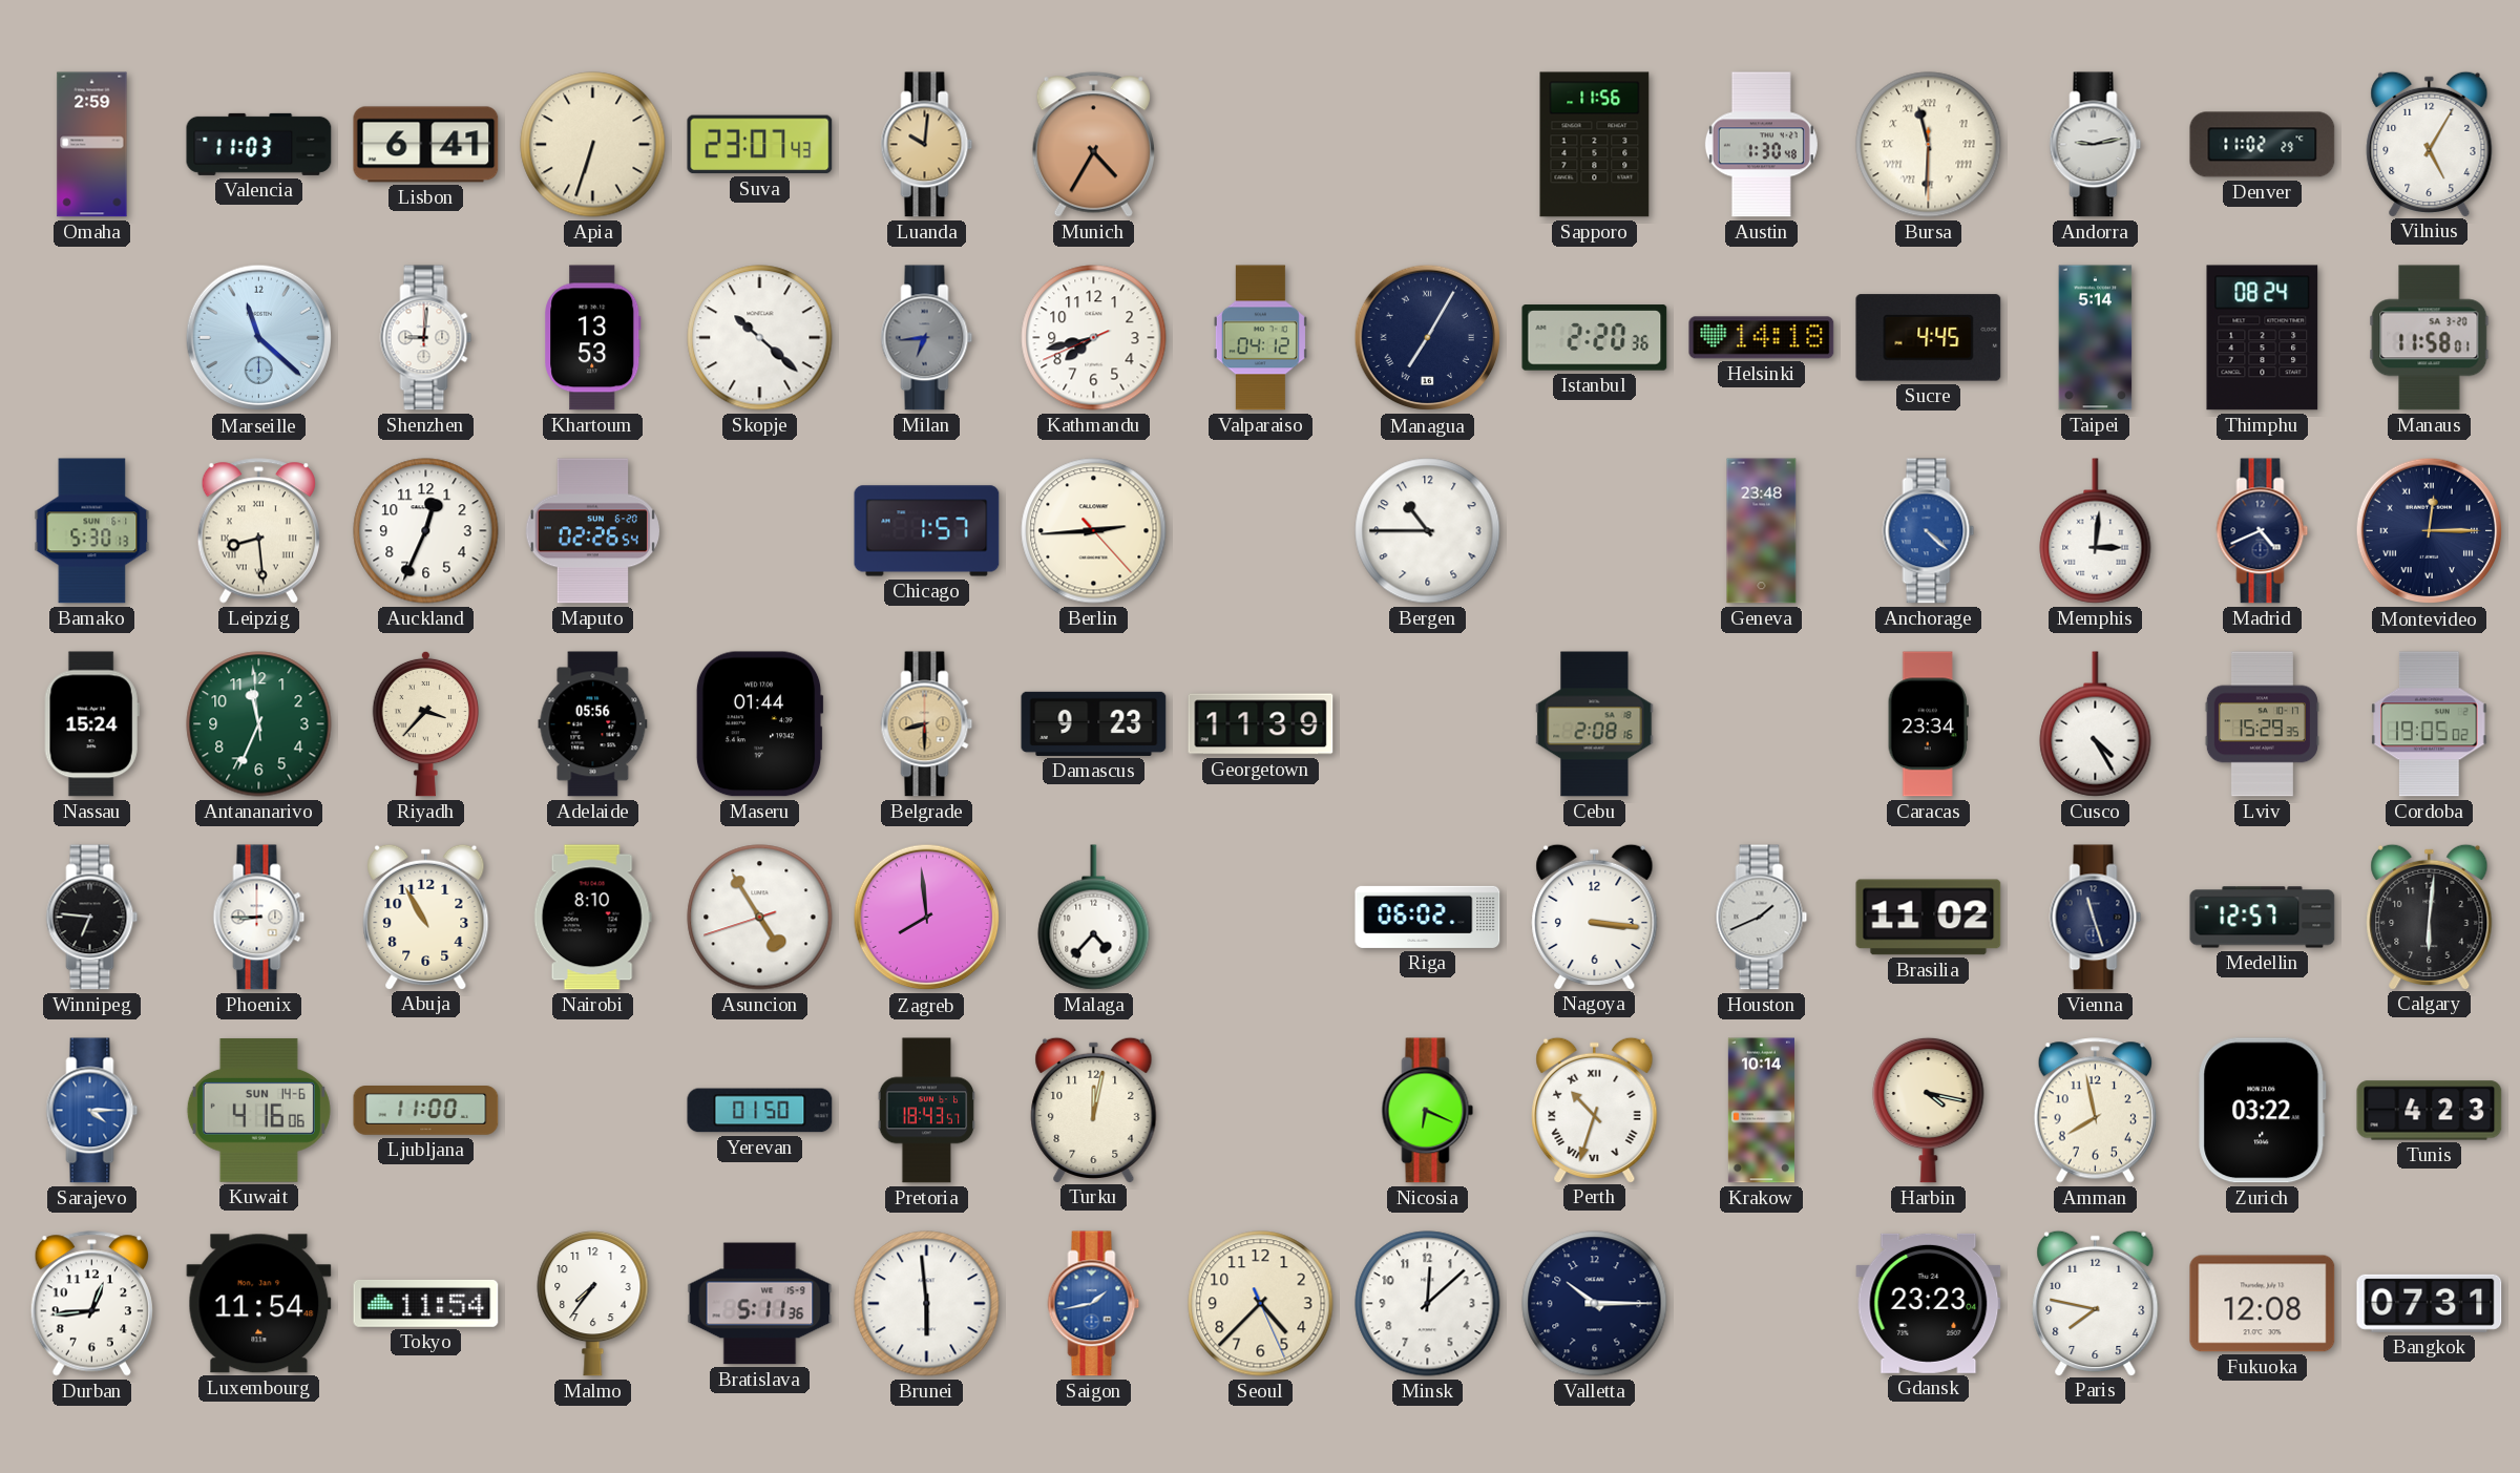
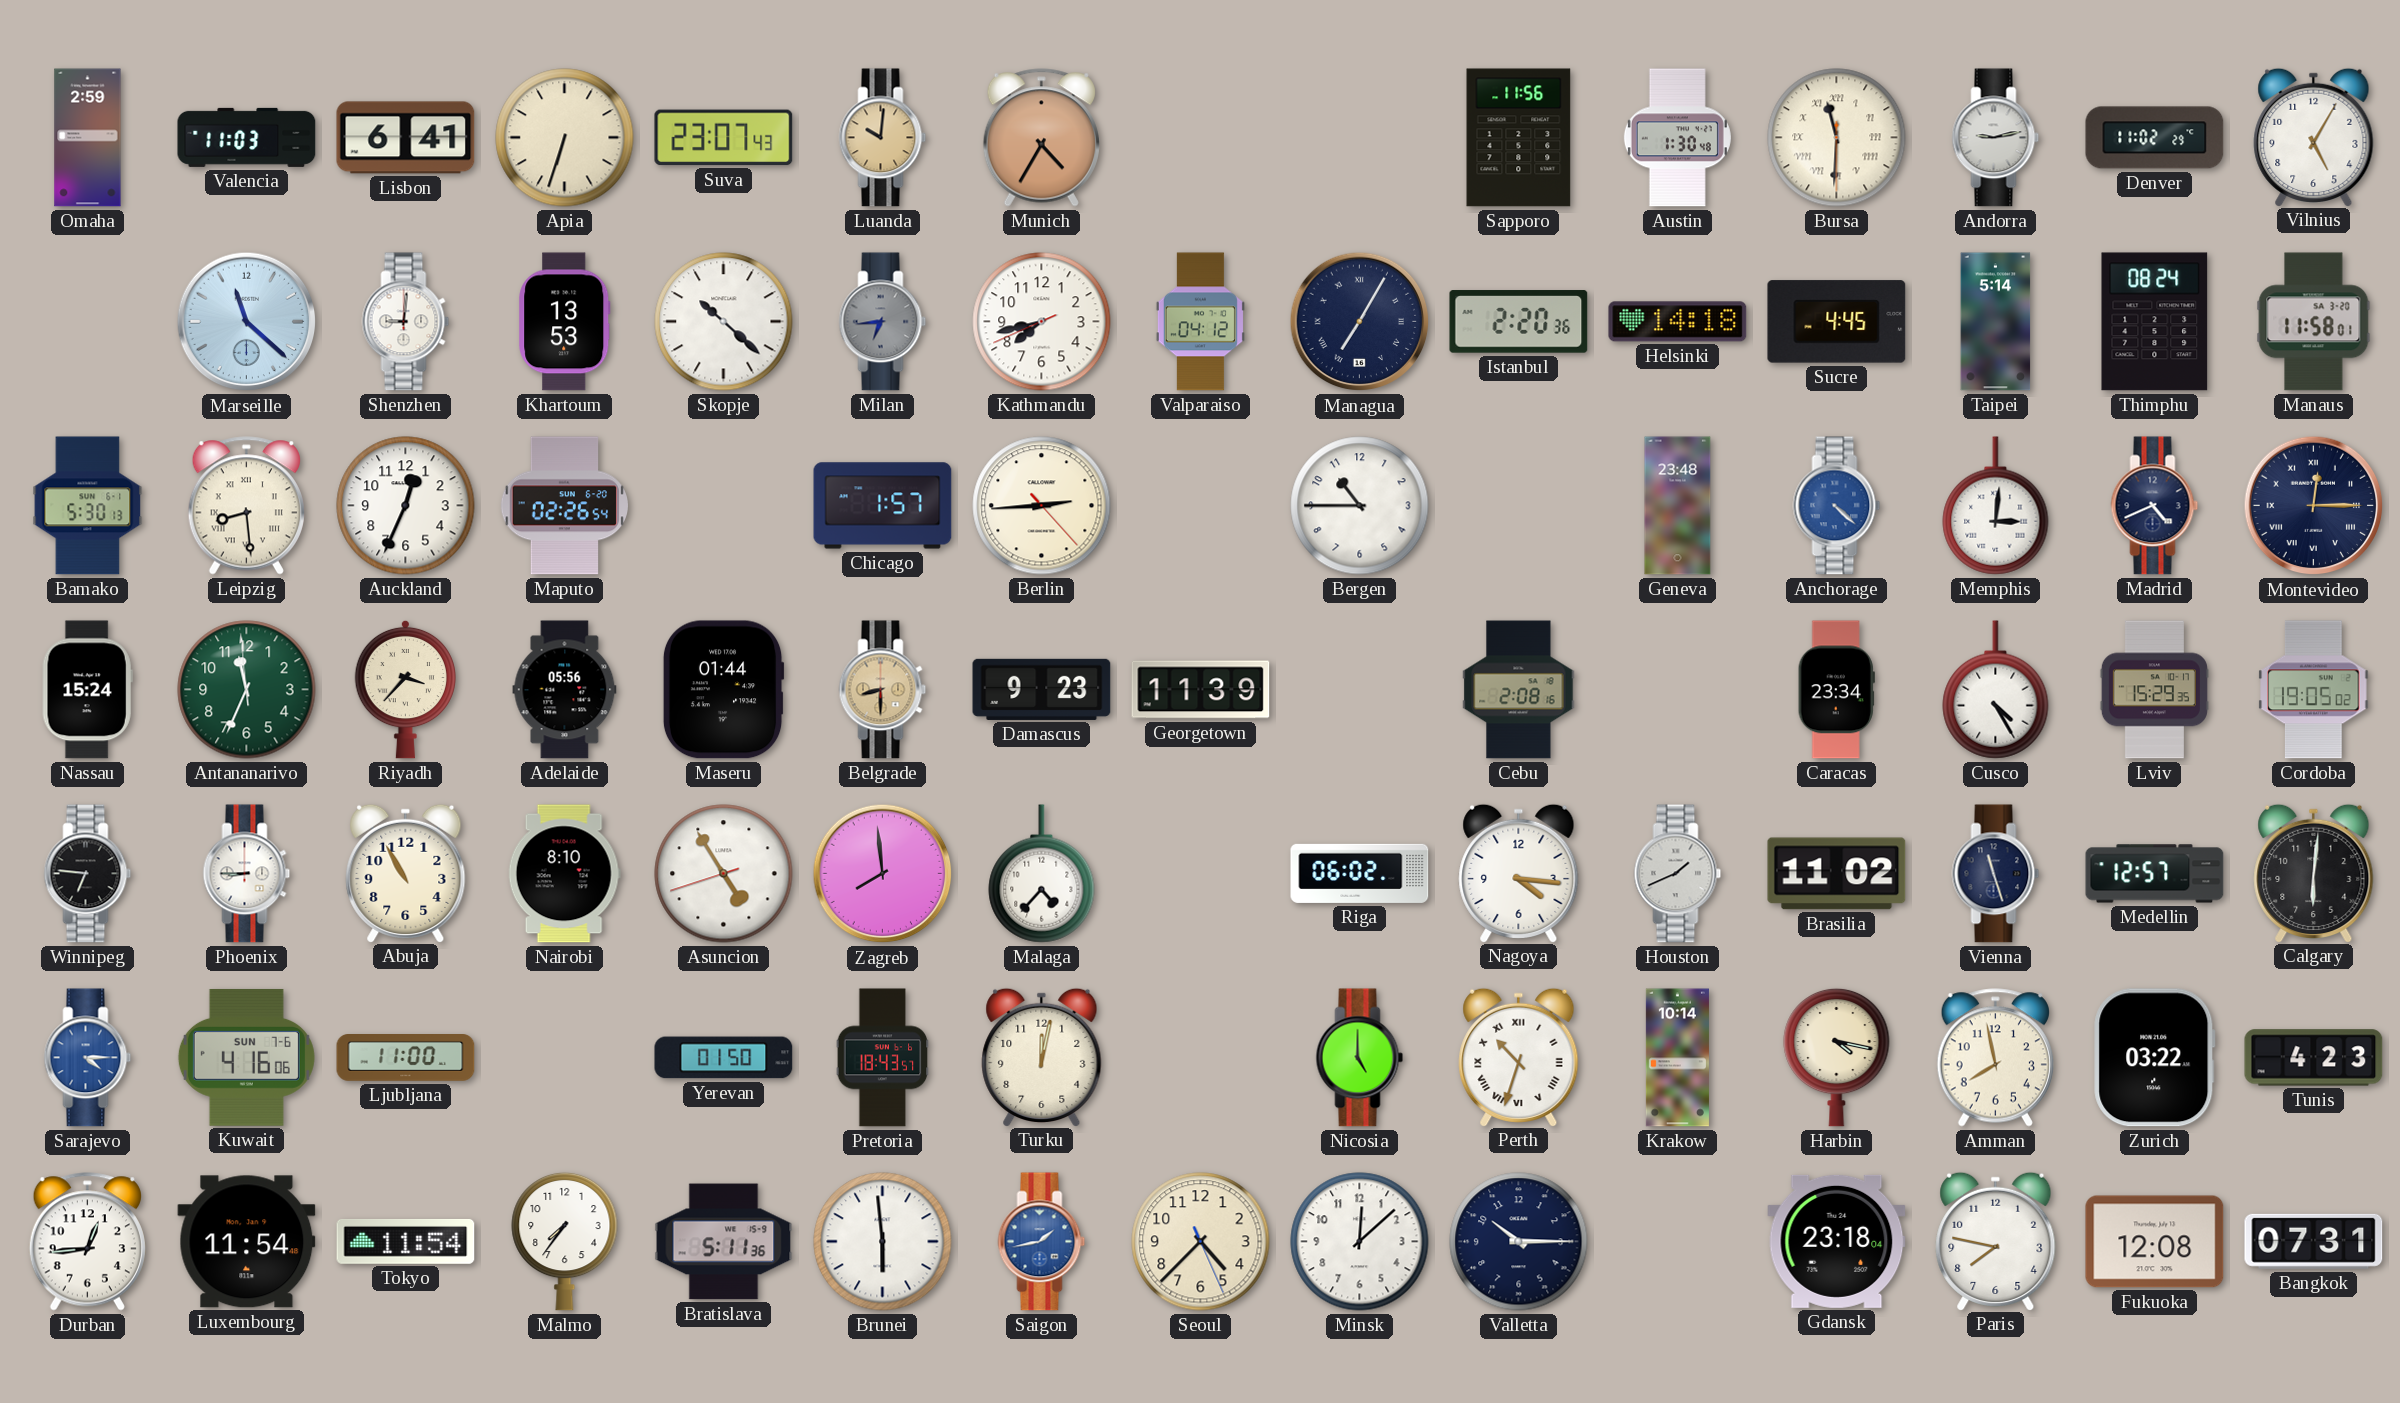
Nagoya: 3:16 -> 4:16 (1519, 873)
Kuwait date: SUN 14-6 -> SUN 7-6 (246, 1057)
Nicosia: 6:19 -> 5:00 (1360, 1058)
Gdansk: 23:23 -> 23:18 (1837, 1241)
